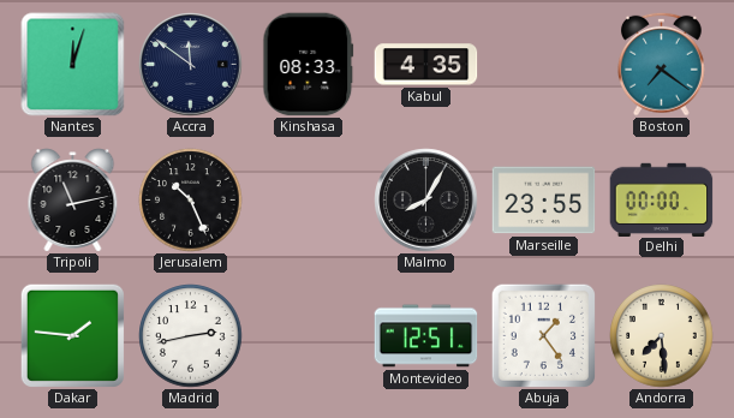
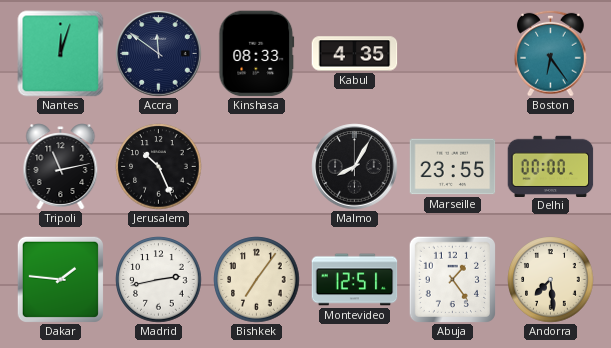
Boston: 7:21 -> 6:24 (550, 53)
Bishkek: none -> 7:06 (257, 280)
